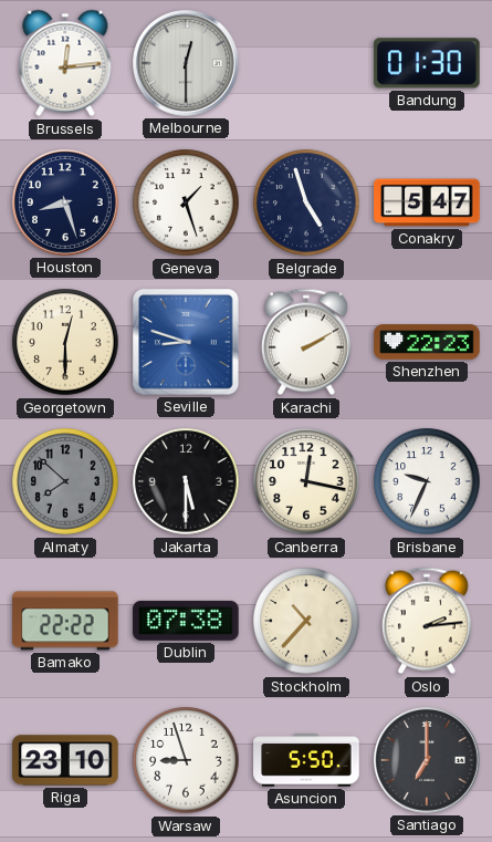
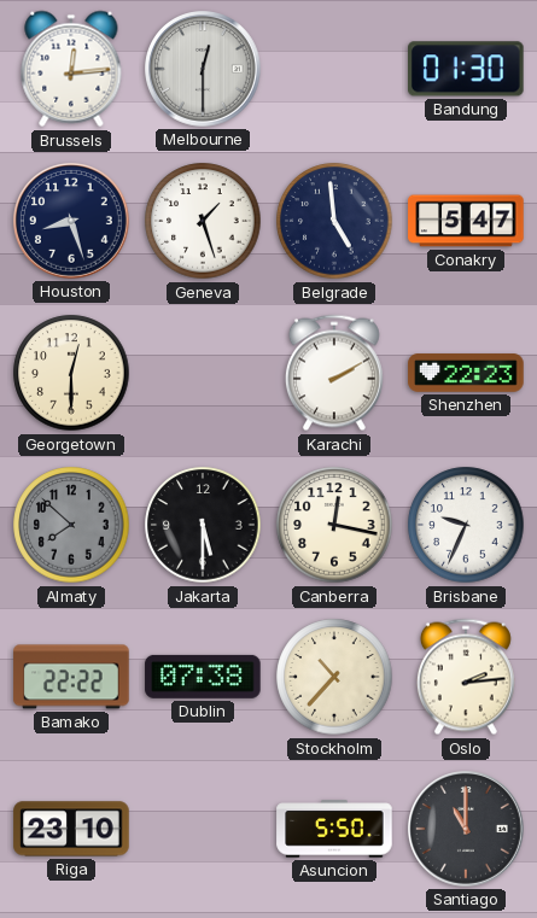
Belgrade: 4:57 -> 4:59 (334, 221)
Seville: 8:48 -> none (186, 342)
Warsaw: 8:57 -> none (186, 760)
Santiago: 7:00 -> 11:00 (467, 830)
